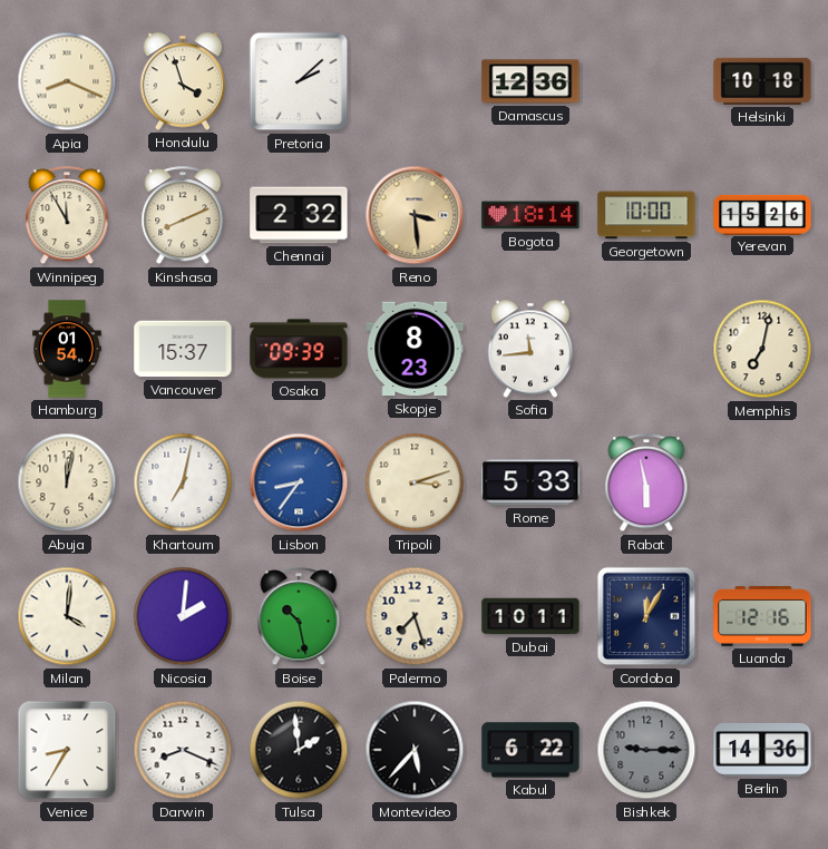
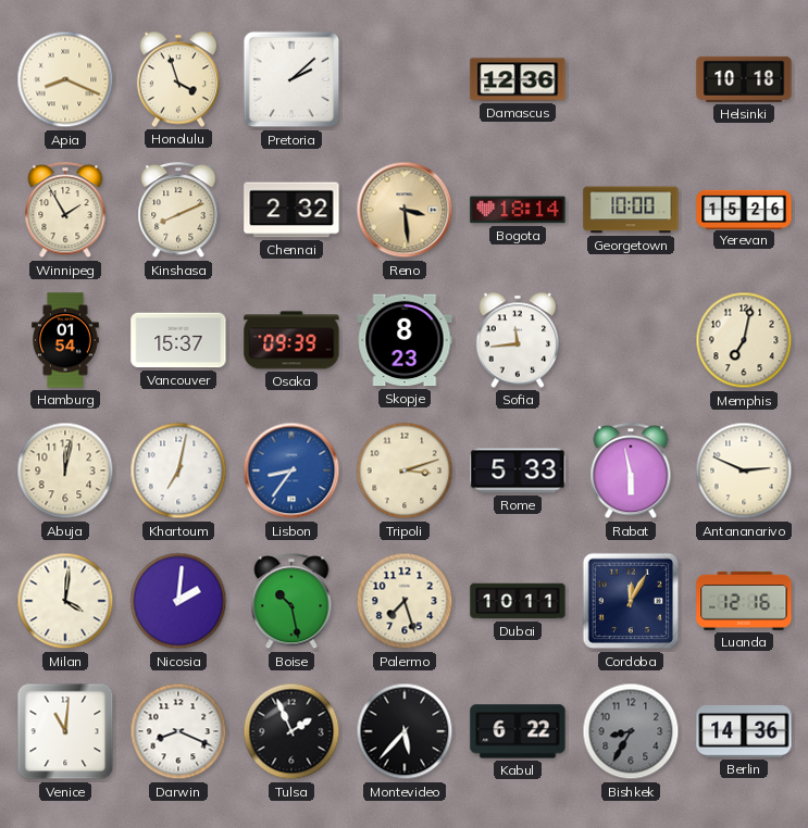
Winnipeg: 11:55 -> 1:55 (65, 211)
Antananarivo: none -> 2:49 (744, 471)
Venice: 8:35 -> 11:01 (65, 731)
Tulsa: 1:59 -> 1:56 (291, 731)
Bishkek: 9:15 -> 8:35 (631, 731)
